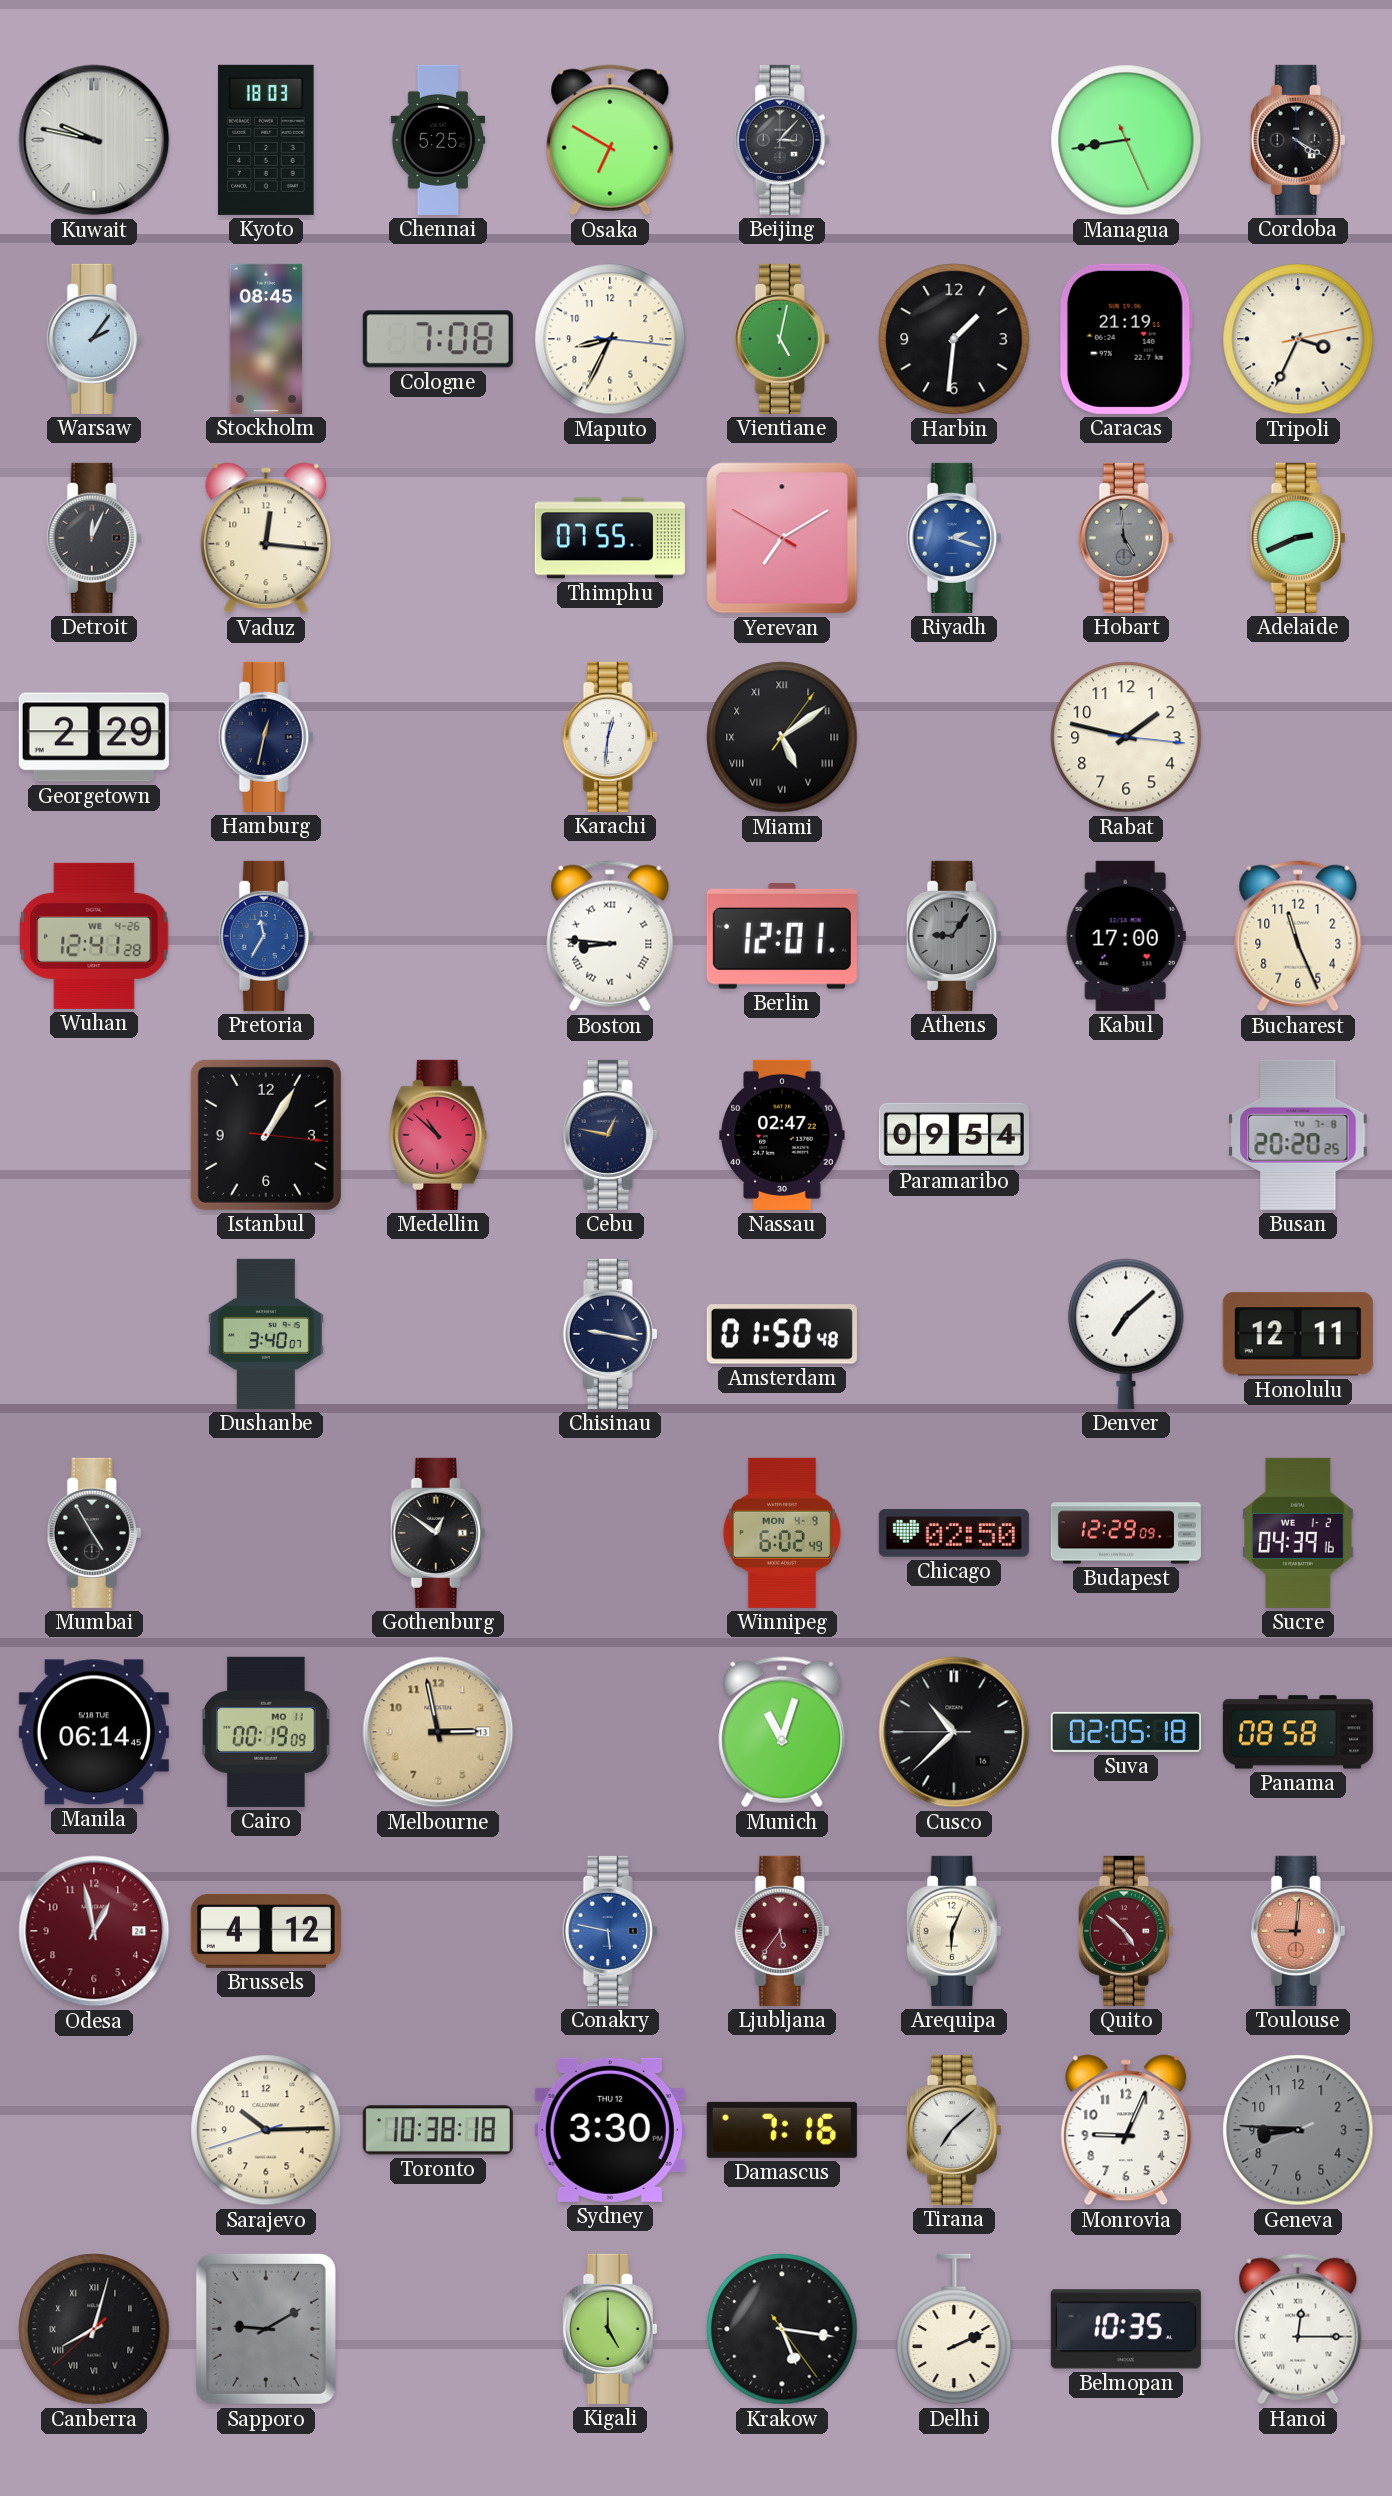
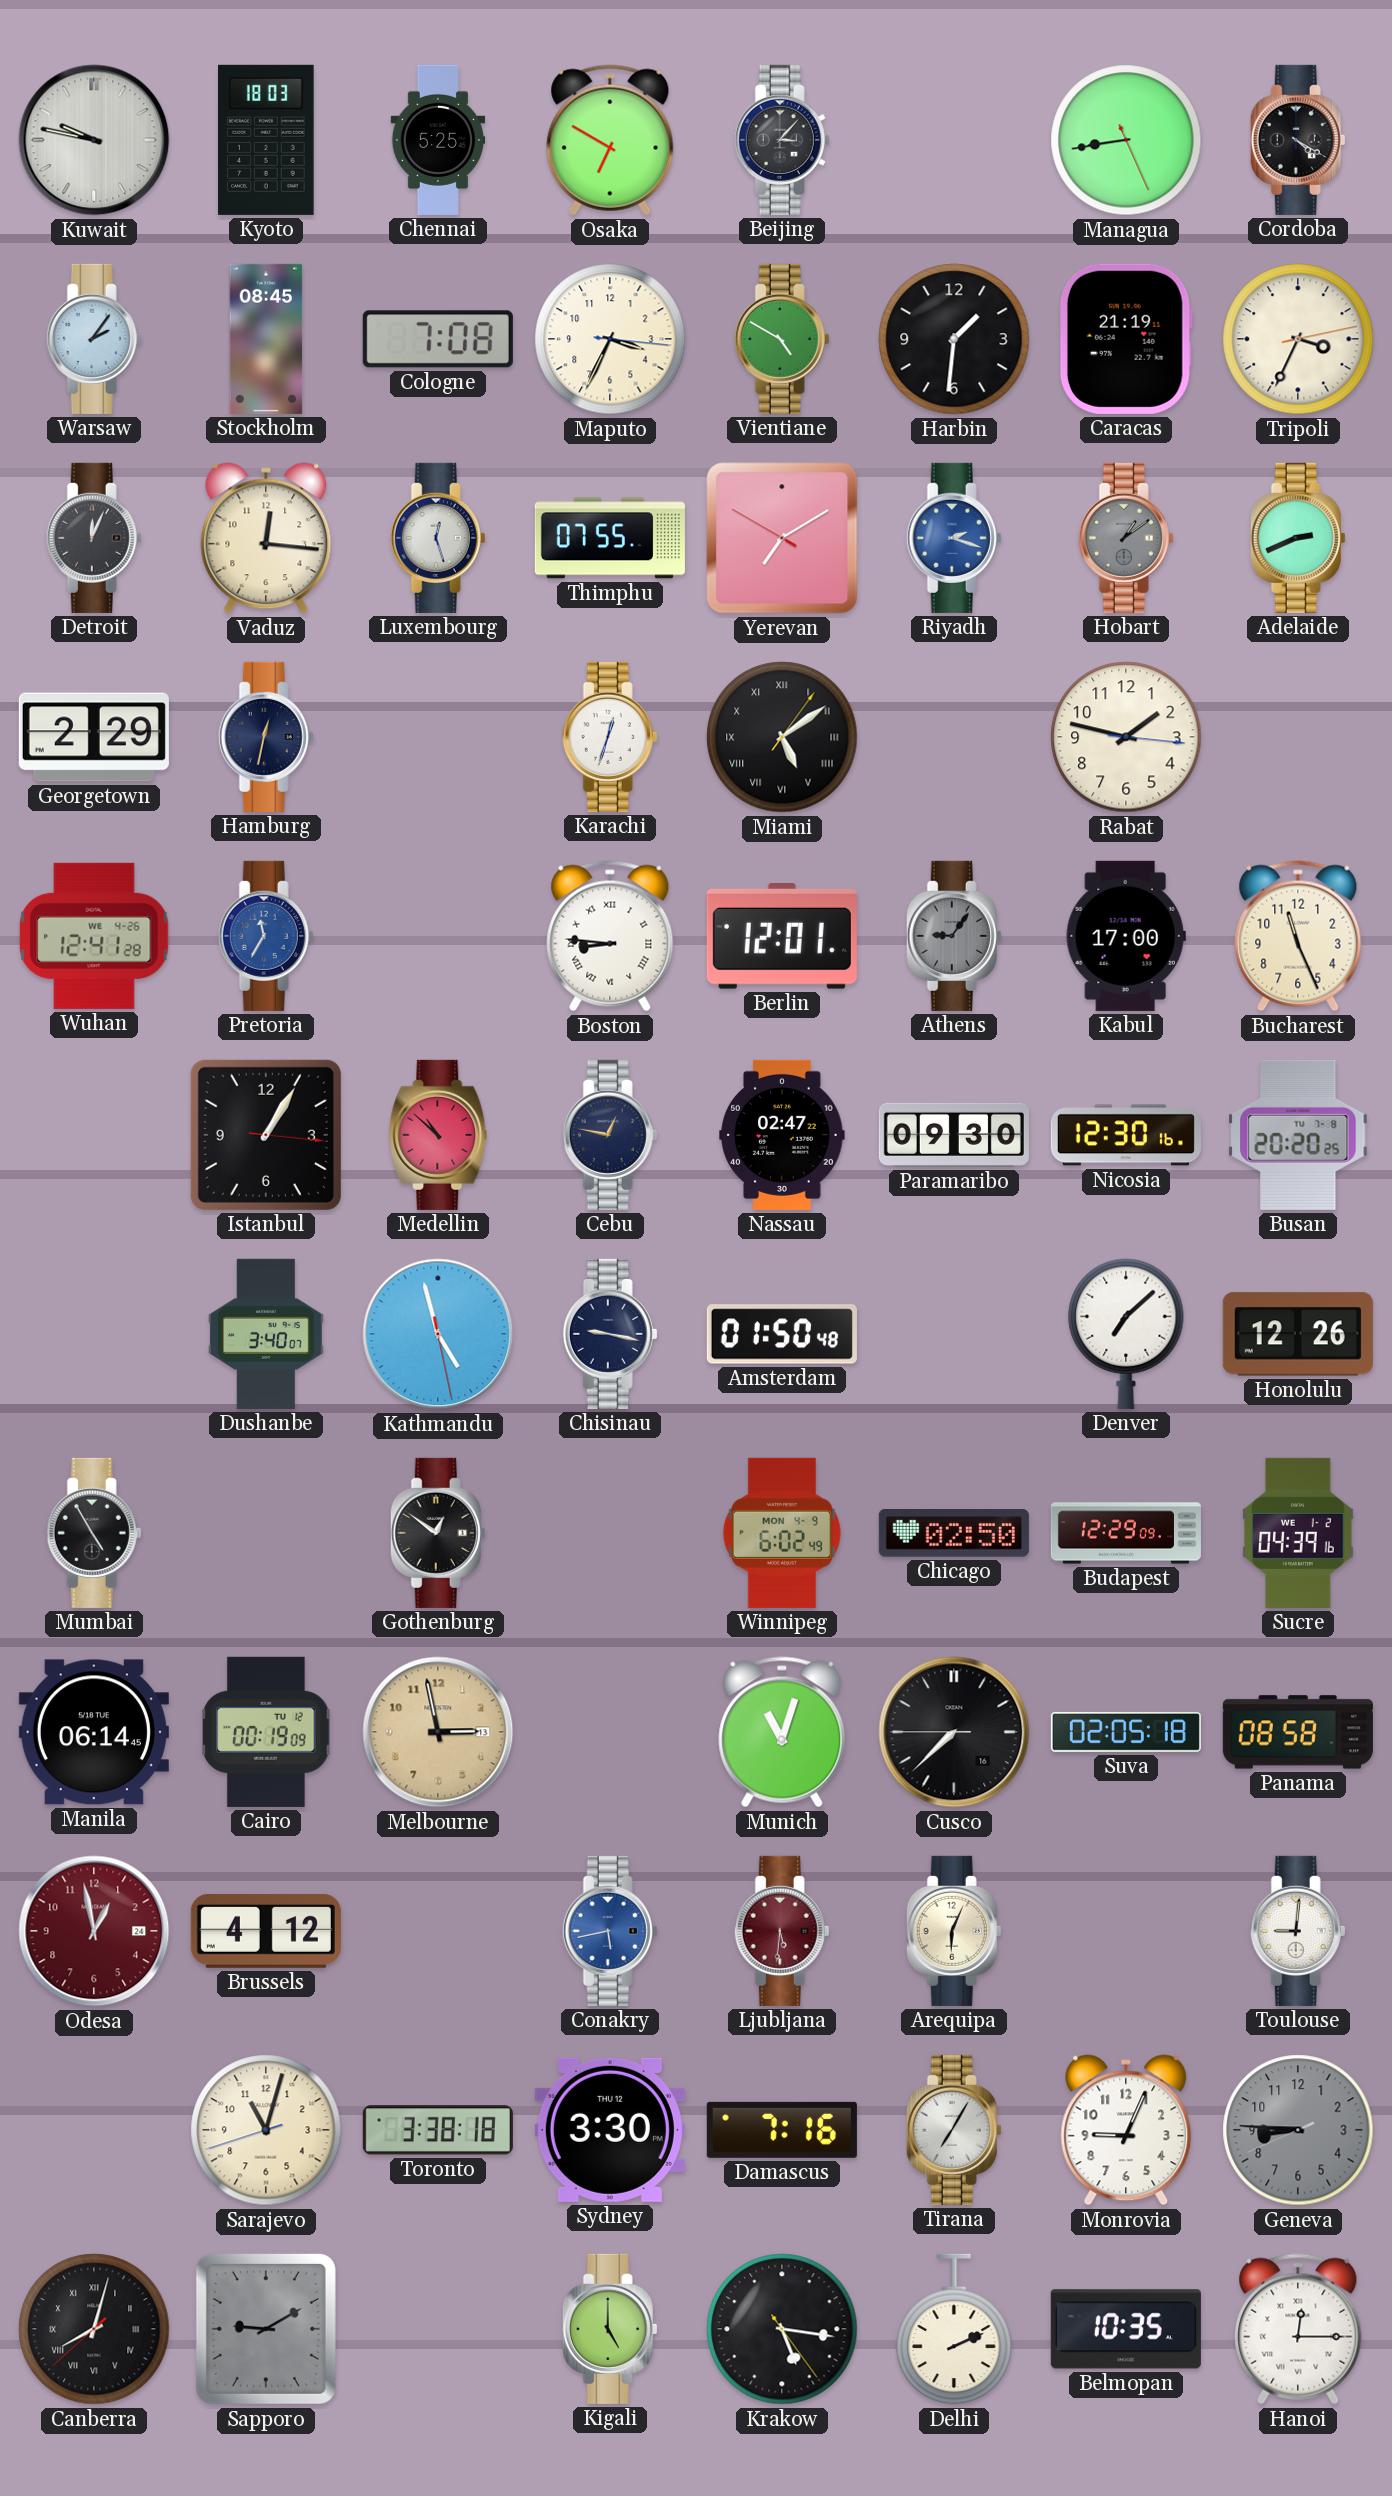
Maputo: 8:34 -> 3:34 (610, 339)
Vientiane: 5:02 -> 4:50 (782, 339)
Luxembourg: none -> 12:27 (438, 538)
Hobart: 4:59 -> 1:09 (1126, 538)
Karachi: 12:31 -> 12:33 (610, 737)
Paramaribo: 09:54 -> 09:30 (954, 1135)
Nicosia: none -> 12:30 (1126, 1135)
Kathmandu: none -> 4:57 (438, 1334)
Honolulu: 12:11 -> 12:26 (1298, 1334)
Cairo date: MO 11 -> TU 12 (266, 1732)
Cusco: 10:37 -> 7:37 (954, 1732)
Conakry: 5:47 -> 5:43 (610, 1931)
Ljubljana: 5:36 -> 5:31 (782, 1931)
Quito: 4:52 -> none (1126, 1931)
Toulouse dial: salmon -> white (1298, 1931)
Sarajevo: 10:14 -> 11:02 (266, 2130)
Toronto: 10:38 -> 3:38 (438, 2130)
Tirana: 7:08 -> 7:05 (954, 2130)
